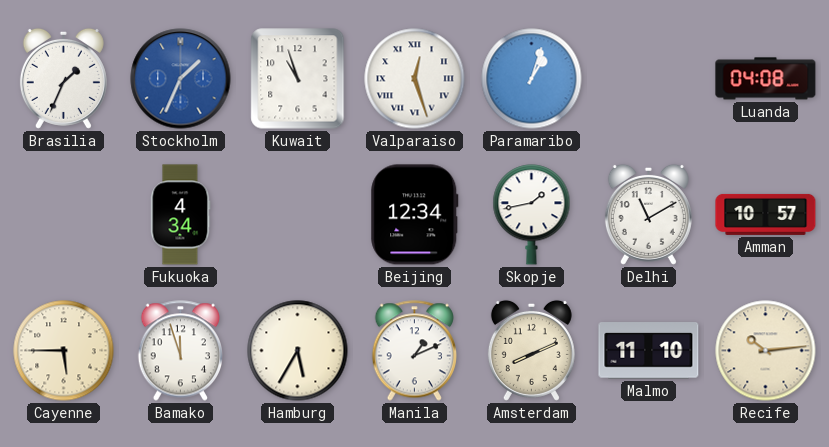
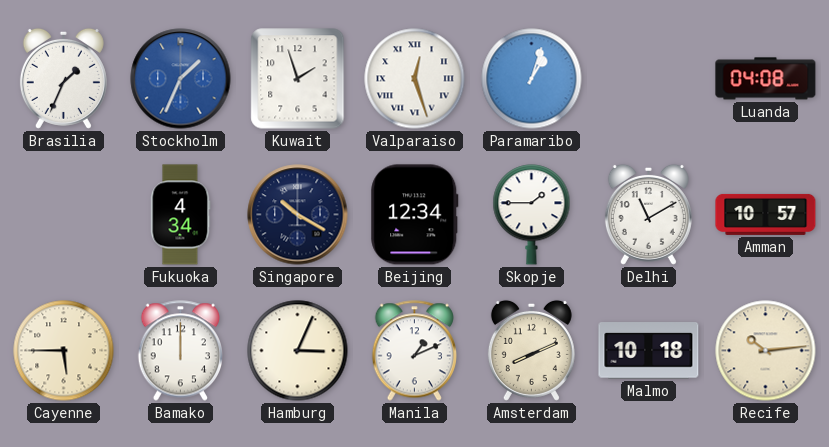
Kuwait: 10:57 -> 1:57 (298, 79)
Singapore: none -> 10:20 (298, 215)
Skopje: 1:43 -> 1:45 (532, 215)
Bamako: 11:57 -> 12:00 (180, 351)
Hamburg: 5:35 -> 3:04 (298, 351)
Malmo: 11:10 -> 10:18 (649, 351)
